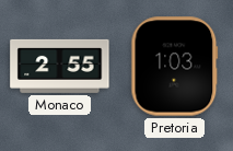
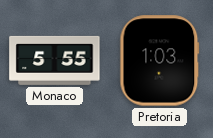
Monaco: 2:55 -> 5:55 (55, 60)
